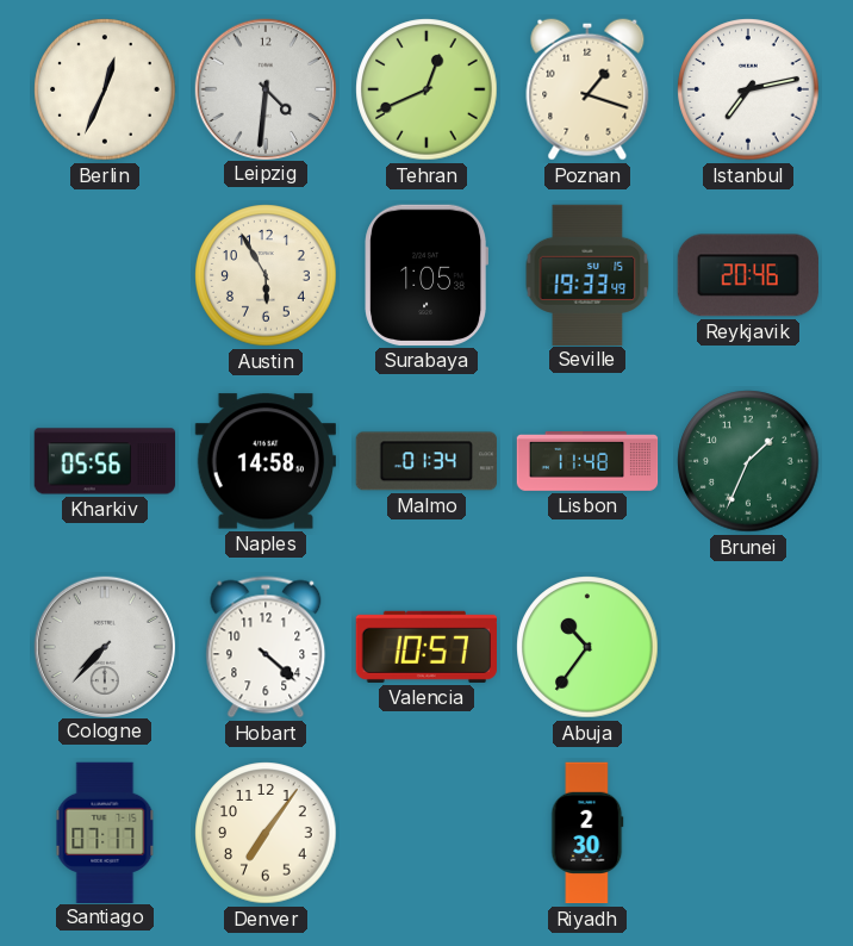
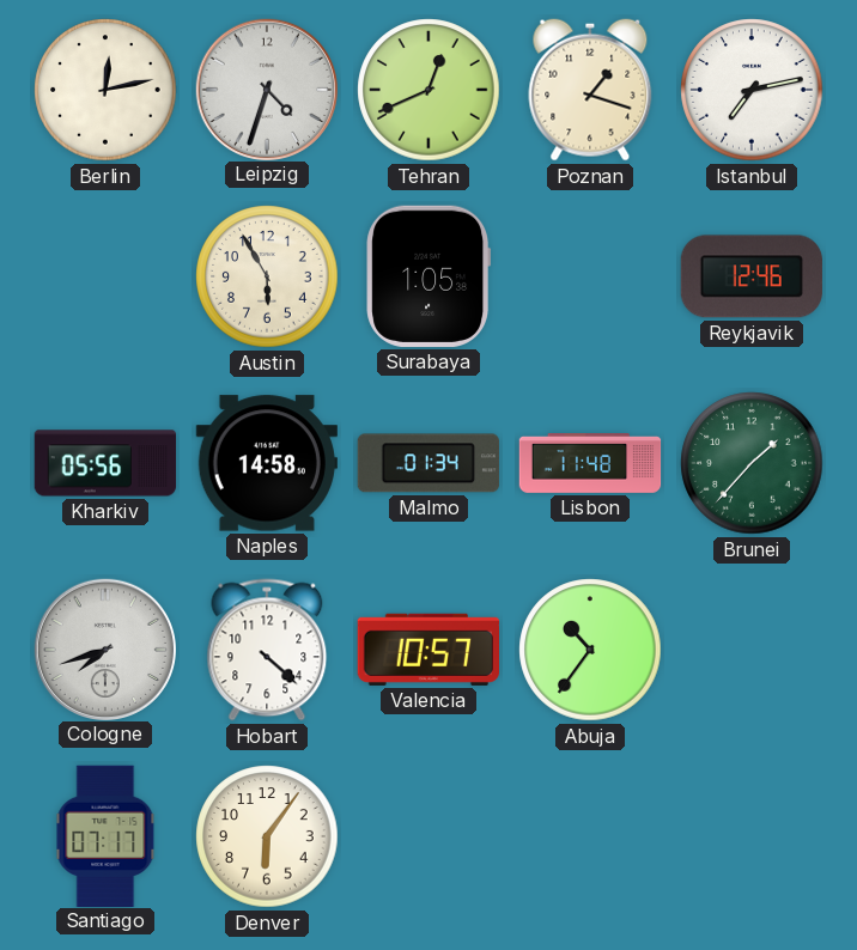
Berlin: 12:34 -> 12:13 (105, 90)
Leipzig: 4:31 -> 4:33 (266, 89)
Seville: 19:33 -> none (587, 274)
Reykjavik: 20:46 -> 12:46 (752, 276)
Brunei: 1:34 -> 1:37 (752, 463)
Cologne: 7:37 -> 7:42 (104, 648)
Denver: 7:06 -> 6:06 (267, 836)
Riyadh: 2:30 -> none (587, 833)
